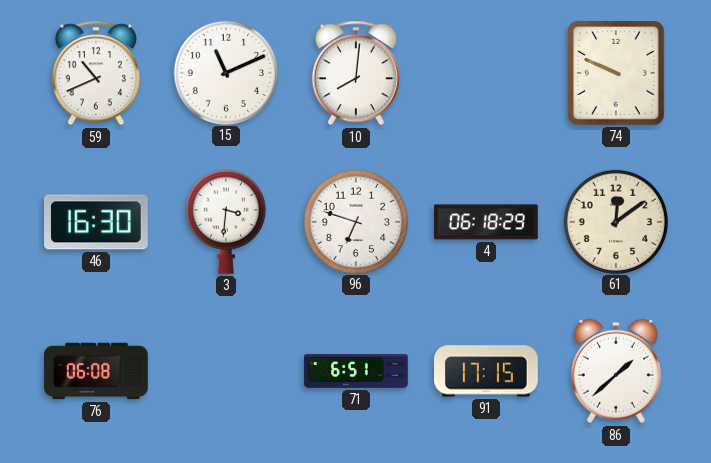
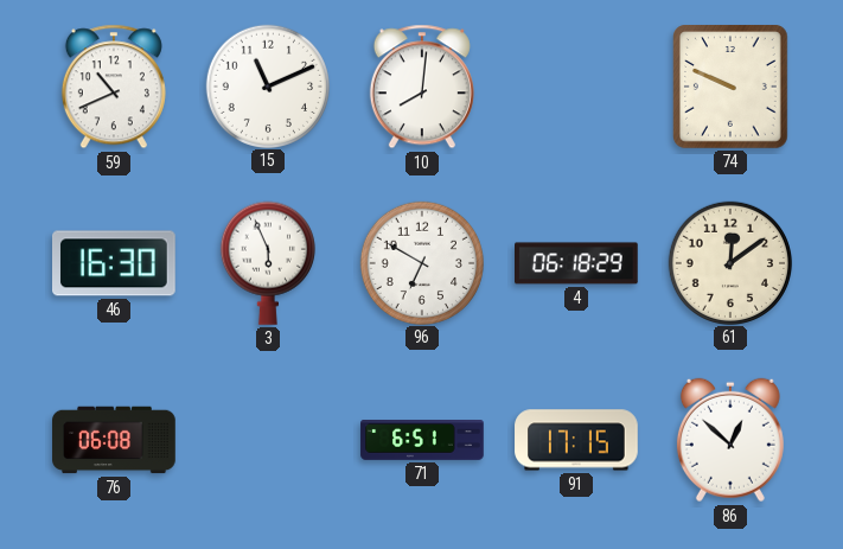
3: 3:31 -> 5:56 (268, 263)
96: 6:48 -> 6:50 (421, 262)
86: 1:38 -> 12:52 (730, 440)
